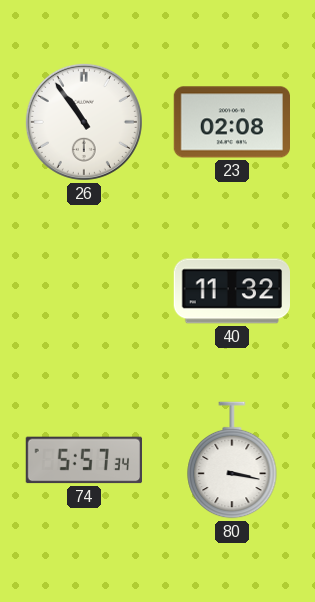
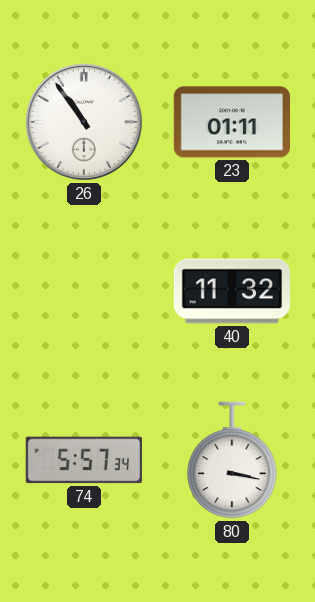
23: 02:08 -> 01:11 (231, 122)
